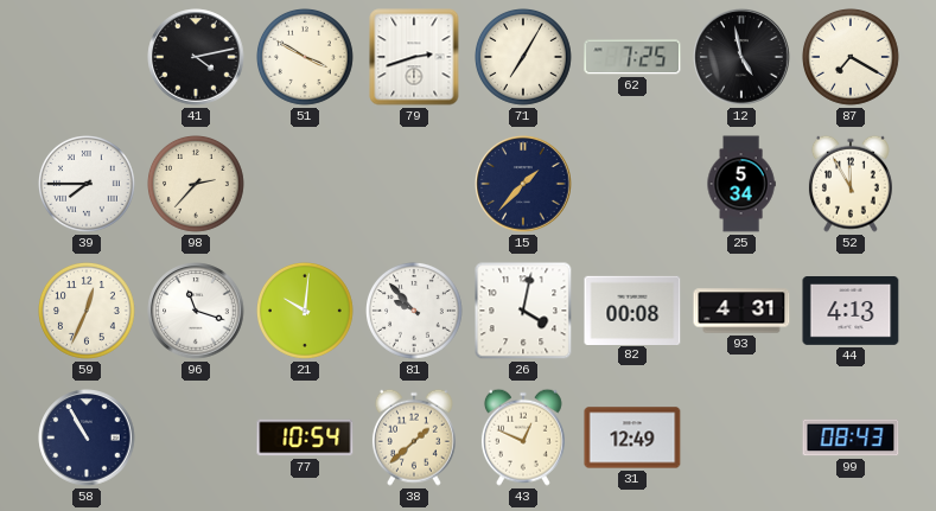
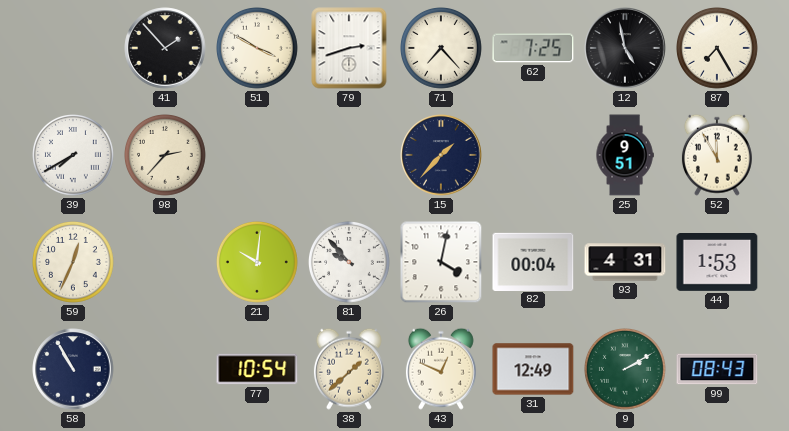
41: 4:13 -> 1:53 (165, 48)
71: 7:05 -> 7:23 (442, 49)
87: 7:20 -> 7:25 (718, 49)
39: 7:45 -> 7:40 (74, 156)
25: 5:34 -> 9:51 (625, 155)
96: 11:18 -> none (196, 311)
82: 00:08 -> 00:04 (533, 261)
44: 4:13 -> 1:53 (717, 263)
9: none -> 2:10 (626, 370)
